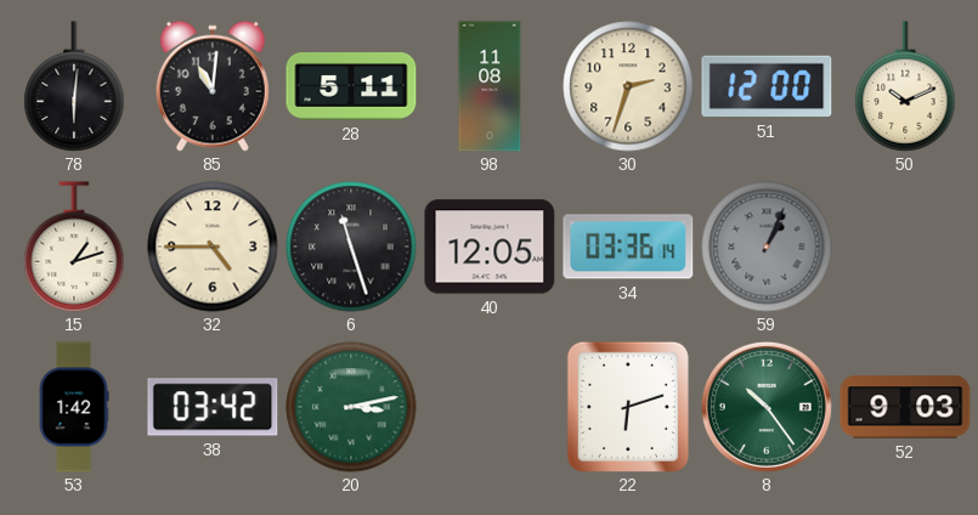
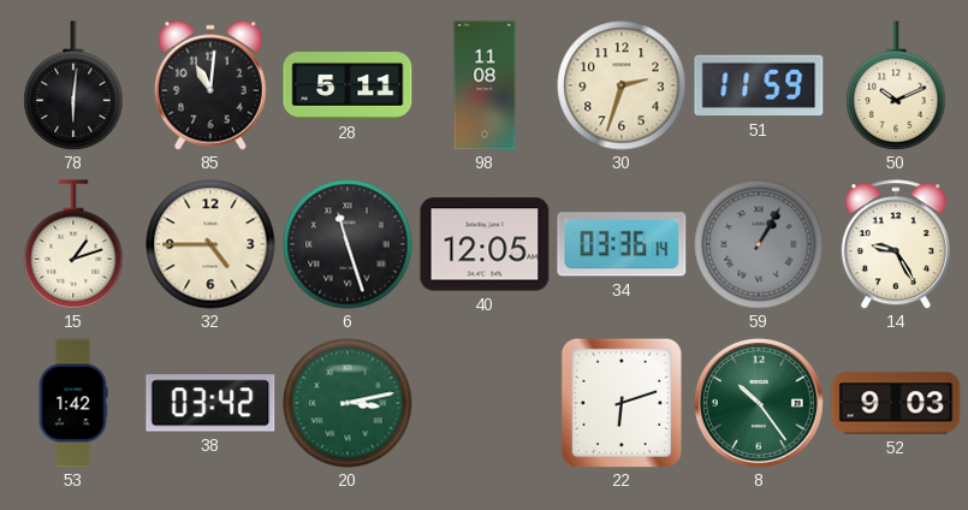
51: 12:00 -> 11:59 (759, 85)
59: 1:04 -> 1:05 (759, 244)
14: none -> 9:25 (896, 244)
